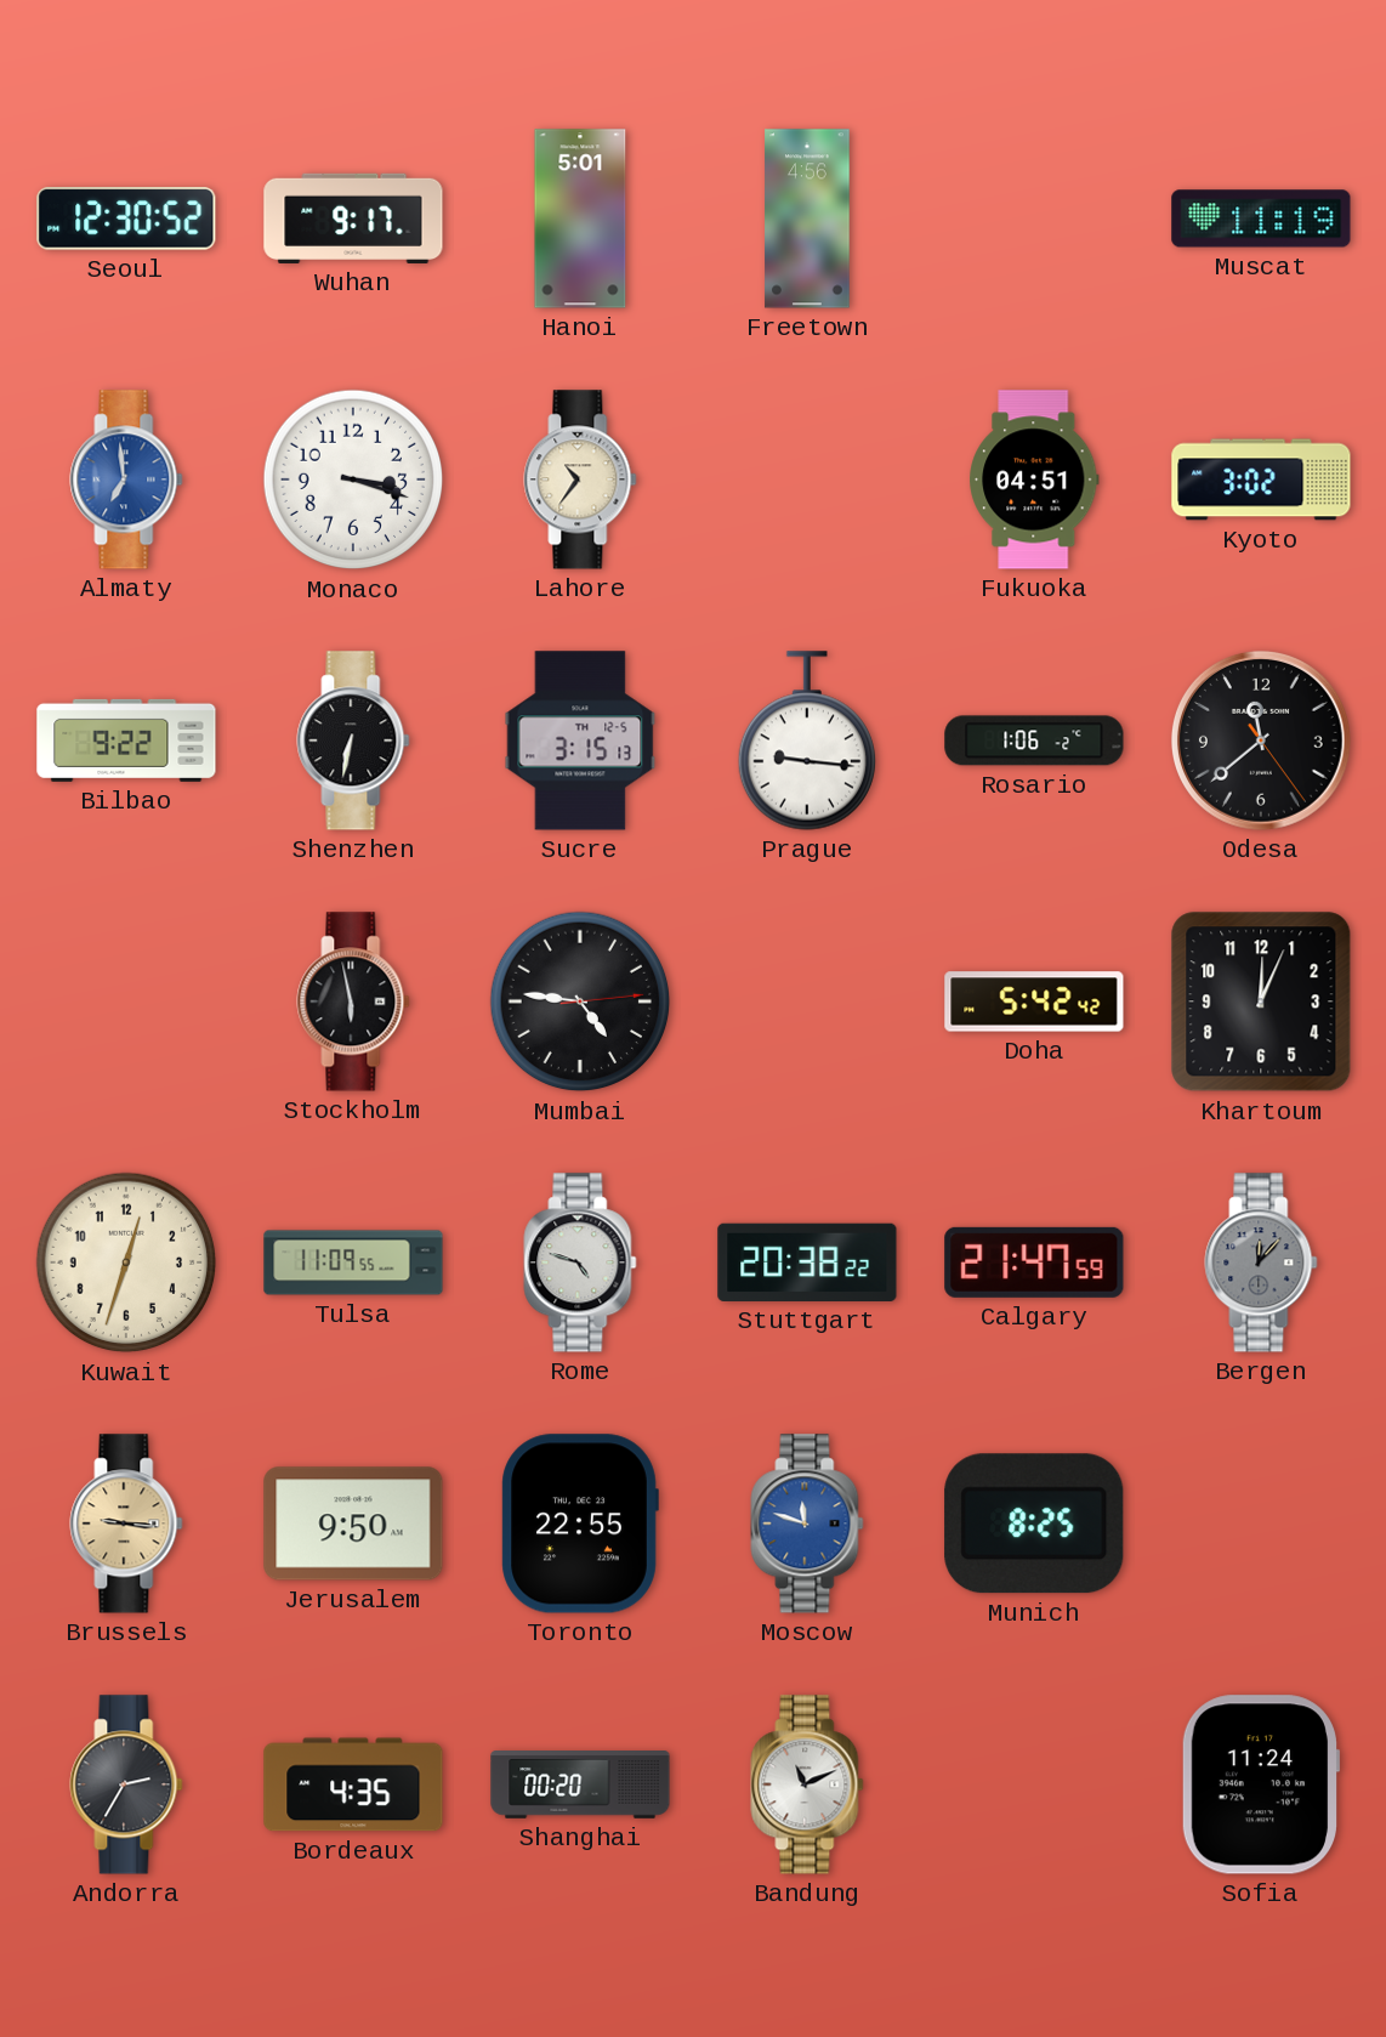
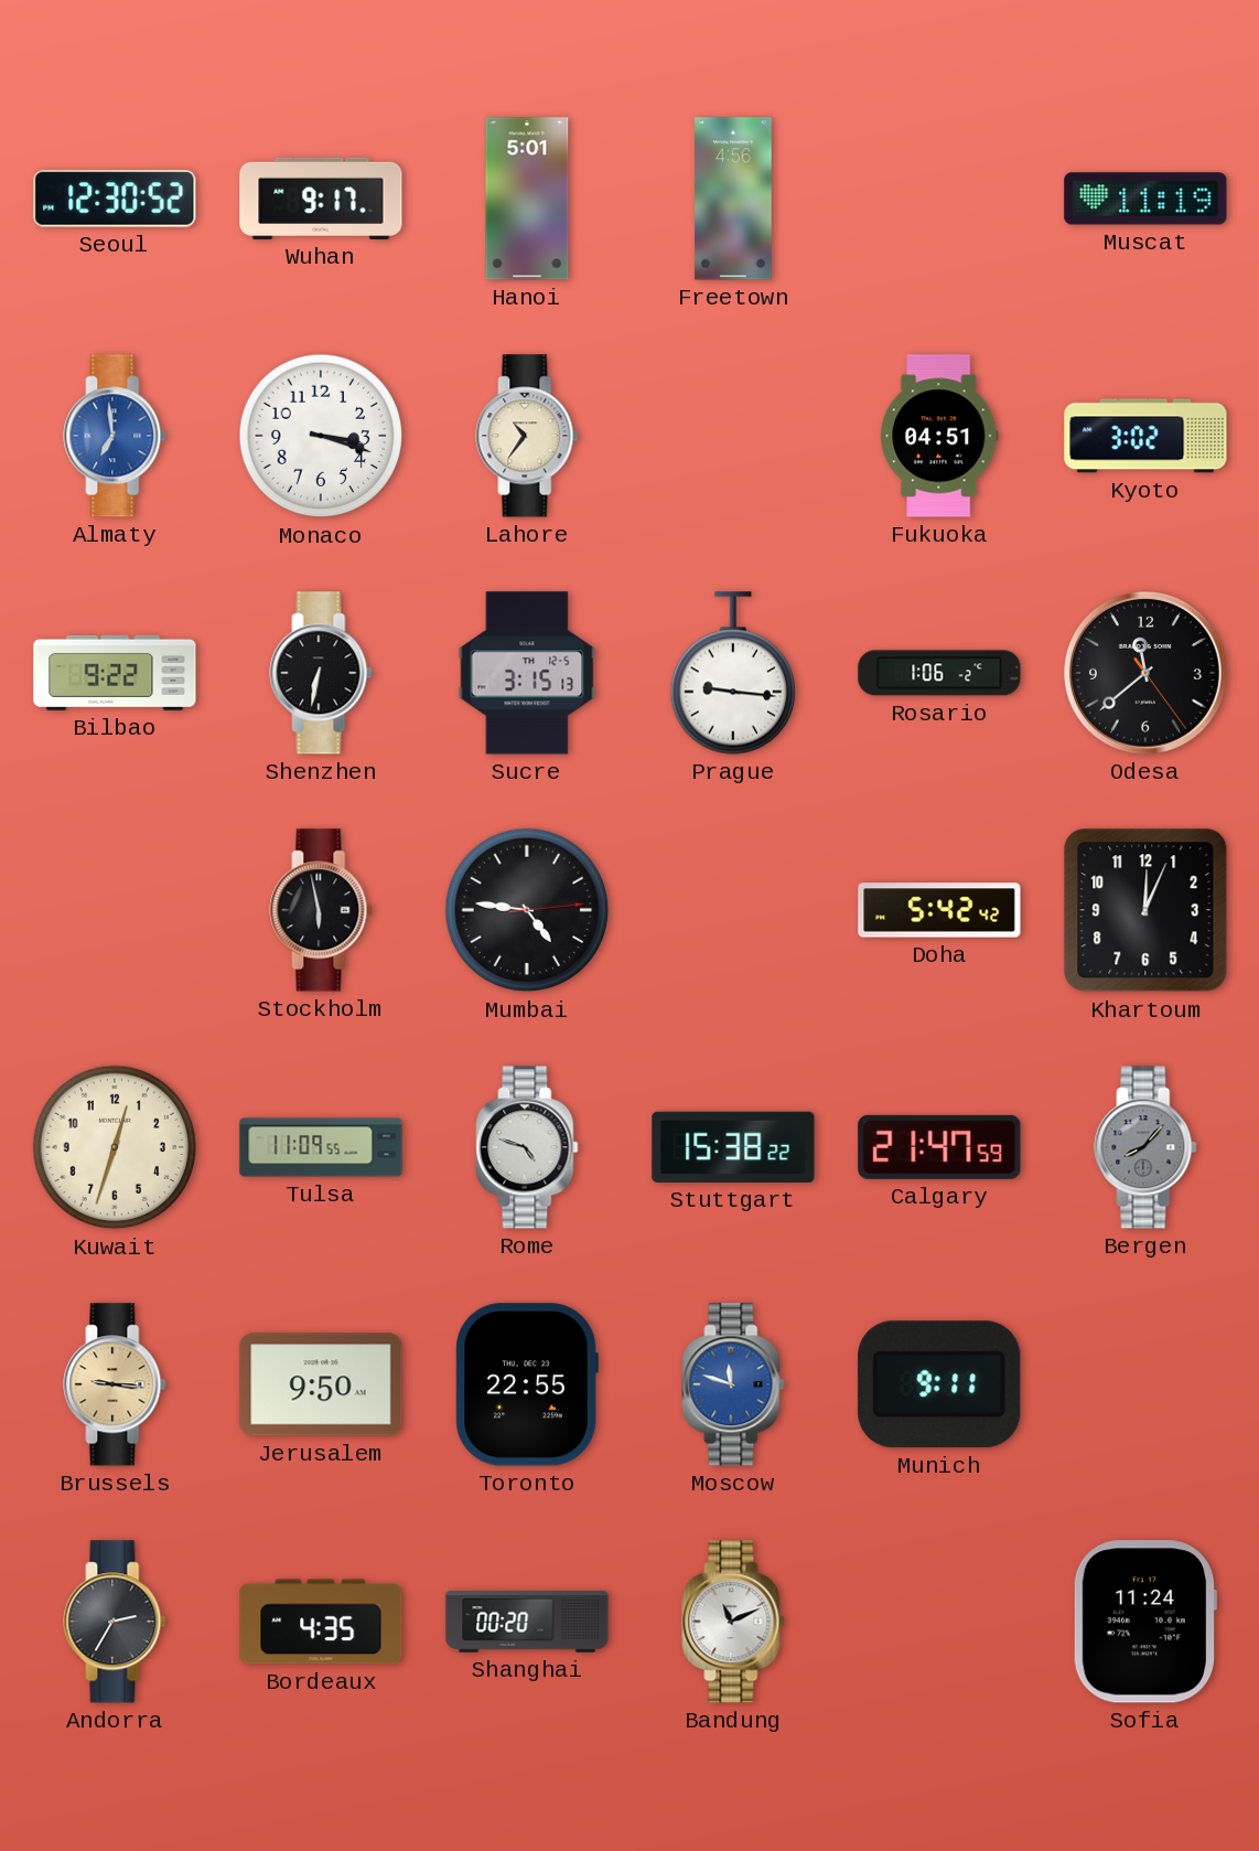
Stuttgart: 20:38 -> 15:38 (733, 1147)
Bergen: 12:07 -> 8:07 (1145, 1147)
Munich: 8:25 -> 9:11 (939, 1384)
